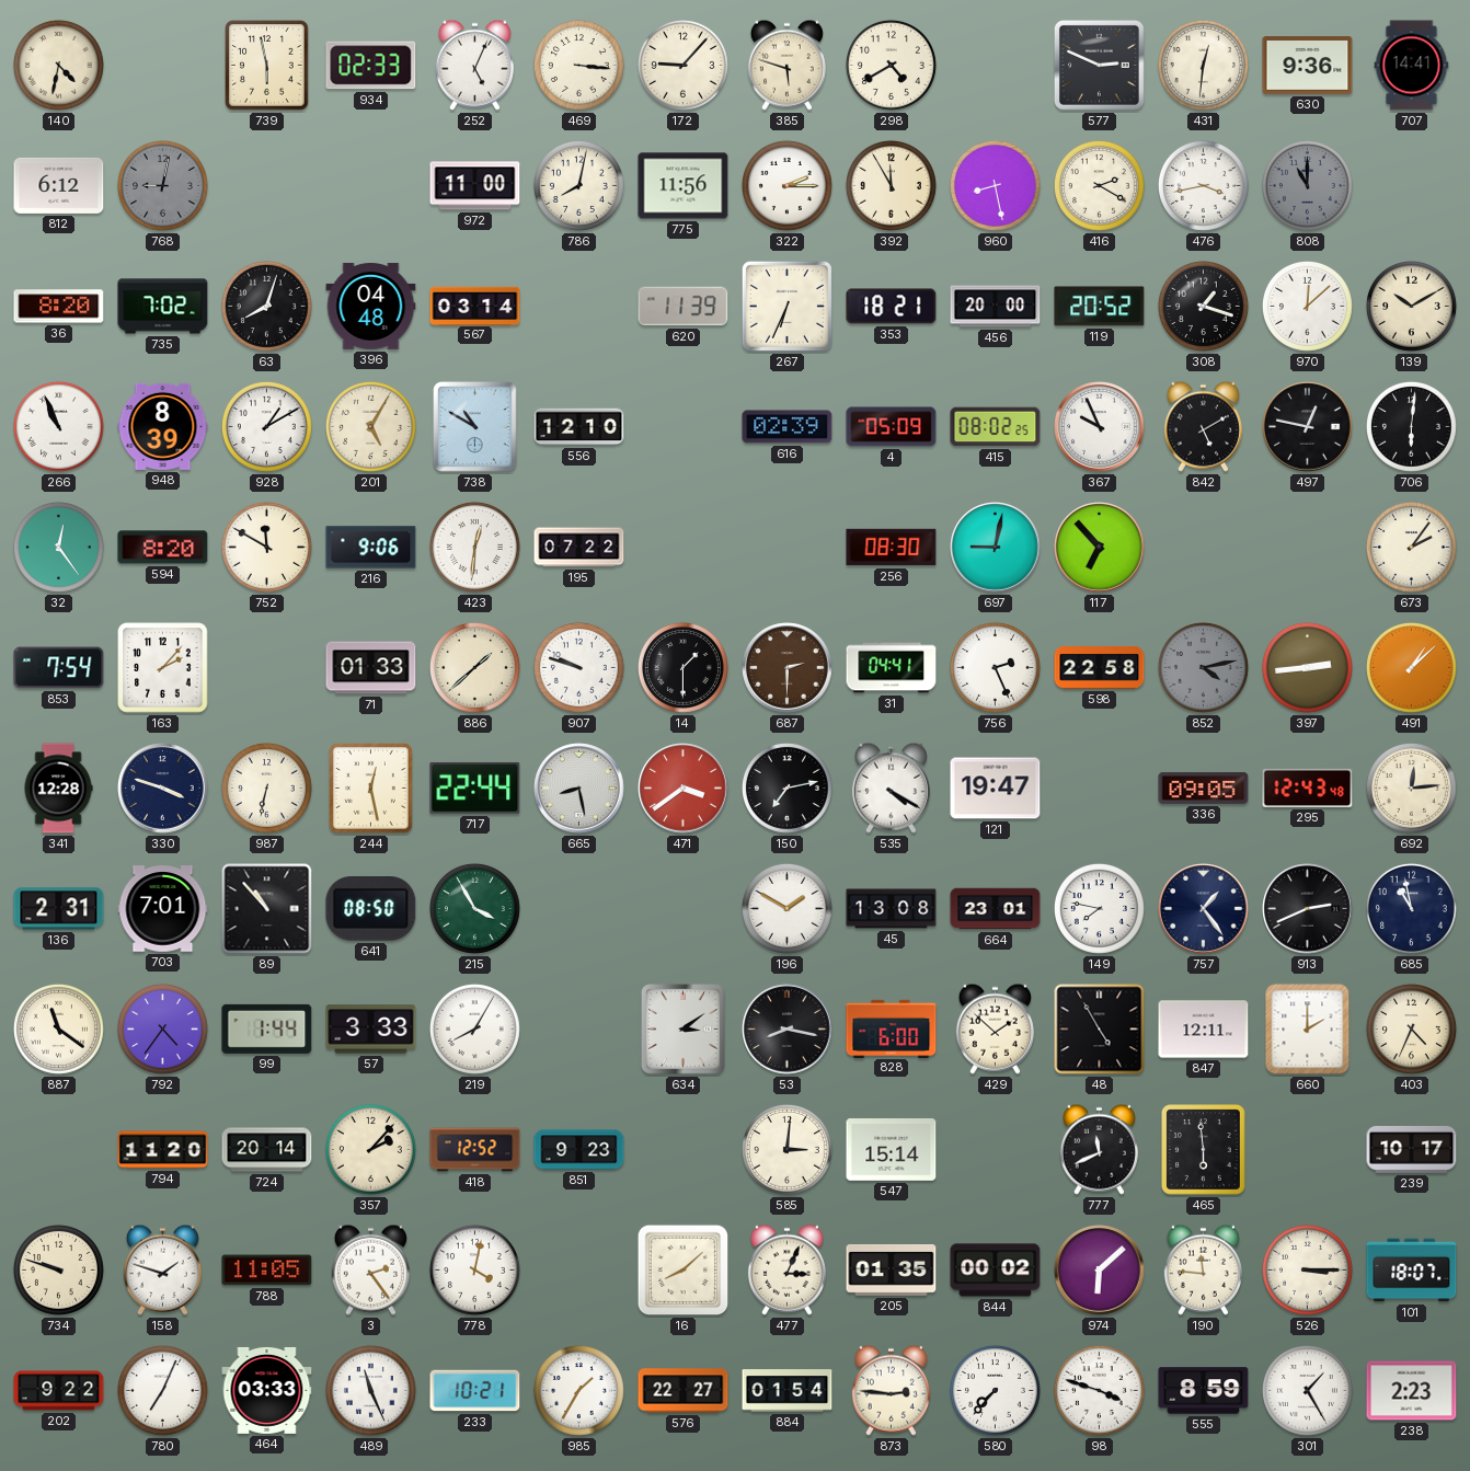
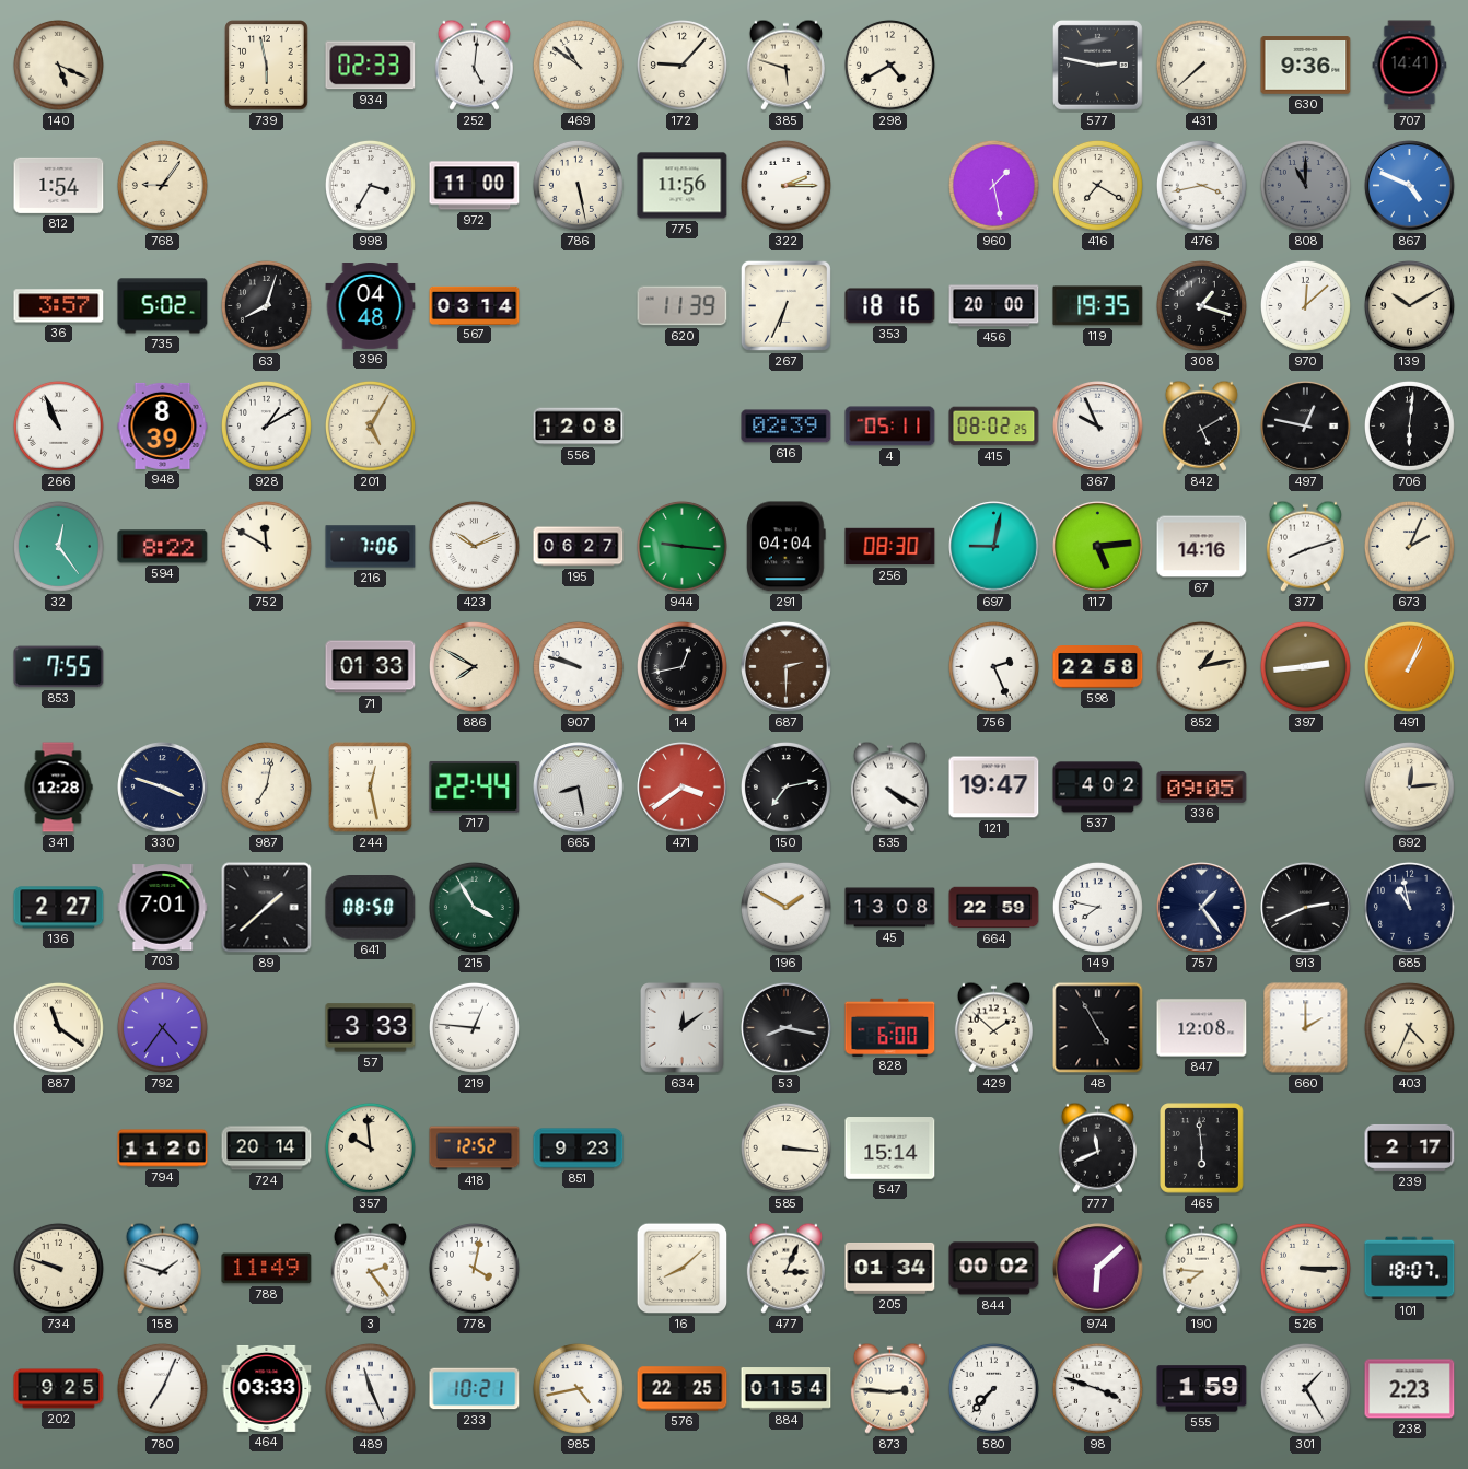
140: 4:32 -> 5:19 (58, 65)
252: 5:04 -> 5:01 (474, 65)
469: 3:16 -> 10:51 (578, 65)
577: 2:49 -> 2:47 (1097, 65)
431: 12:31 -> 7:38 (1201, 65)
812: 6:12 -> 1:54 (59, 185)
768: 9:02 -> 9:06 (162, 185)
768 dial: grey -> cream (162, 185)
998: none -> 3:35 (370, 185)
786: 8:02 -> 5:28 (578, 185)
392: 11:55 -> none (891, 185)
960: 8:28 -> 1:28 (993, 185)
416: 2:20 -> 7:20 (1097, 185)
867: none -> 4:49 (1410, 186)
36: 8:20 -> 3:57 (59, 306)
735: 7:02 -> 5:02 (163, 306)
353: 18:21 -> 18:16 (890, 306)
119: 20:52 -> 19:35 (1098, 306)
738: 10:50 -> none (475, 427)
556: 12:10 -> 12:08 (579, 427)
4: 05:09 -> 05:11 (890, 427)
594: 8:20 -> 8:22 (163, 547)
216: 9:06 -> 7:06 (371, 547)
423: 12:31 -> 10:11 (474, 546)
195: 07:22 -> 06:27 (579, 547)
944: none -> 9:16 (681, 546)
291: none -> 04:04 (787, 547)
117: 6:53 -> 5:14 (1098, 547)
67: none -> 14:16 (1202, 547)
377: none -> 8:12 (1305, 546)
673: 2:06 -> 2:04 (1409, 546)
853: 7:54 -> 7:55 (59, 667)
163: 2:07 -> none (163, 668)
886: 1:38 -> 7:50 (474, 666)
14: 1:30 -> 12:43 (681, 666)
31: 04:41 -> none (892, 668)
852: 4:13 -> 1:13 (1201, 666)
852 dial: grey -> cream (1201, 666)
491: 1:08 -> 1:04 (1409, 666)
987: 6:32 -> 7:02 (266, 786)
537: none -> 4:02 (1098, 788)
295: 12:43 -> none (1308, 788)
136: 2:31 -> 2:27 (59, 908)
89: 10:53 -> 1:38 (267, 908)
664: 23:01 -> 22:59 (994, 908)
99: 1:44 -> none (267, 1028)
219: 8:05 -> 12:46 (474, 1027)
634: 3:09 -> 12:09 (683, 1028)
847: 12:11 -> 12:08 (1202, 1028)
357: 2:07 -> 9:59 (370, 1147)
585: 3:01 -> 3:16 (785, 1147)
239: 10:17 -> 2:17 (1410, 1147)
788: 11:05 -> 11:49 (267, 1269)
205: 01:35 -> 01:34 (890, 1269)
190: 11:46 -> 7:46 (1201, 1268)
202: 9:22 -> 9:25 (59, 1389)
985: 1:35 -> 4:43 (578, 1388)
576: 22:27 -> 22:25 (683, 1389)
555: 8:59 -> 1:59 (1202, 1389)
